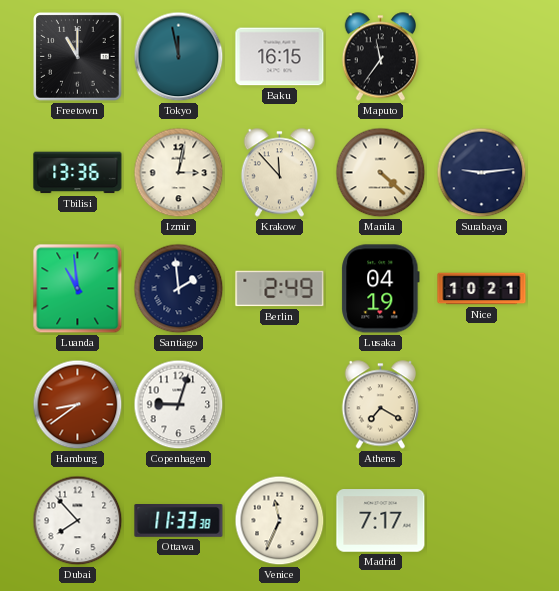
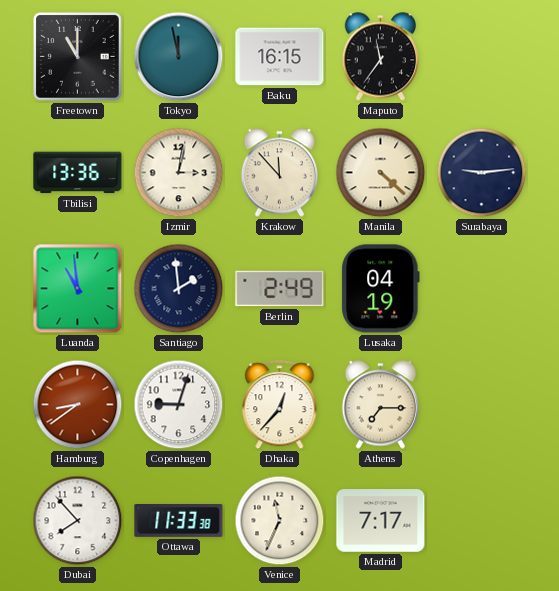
Nice: 10:21 -> none (482, 289)
Dhaka: none -> 12:37 (280, 405)
Athens: 7:20 -> 7:15 (380, 405)
